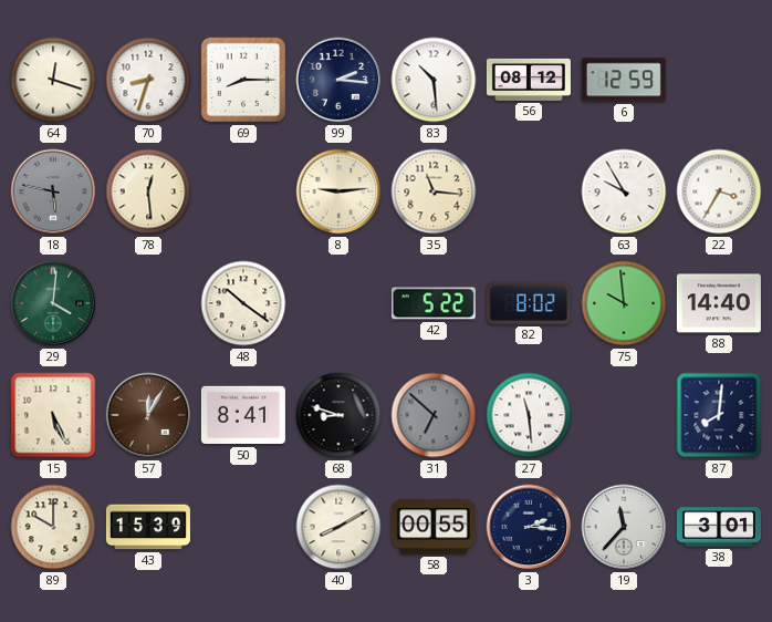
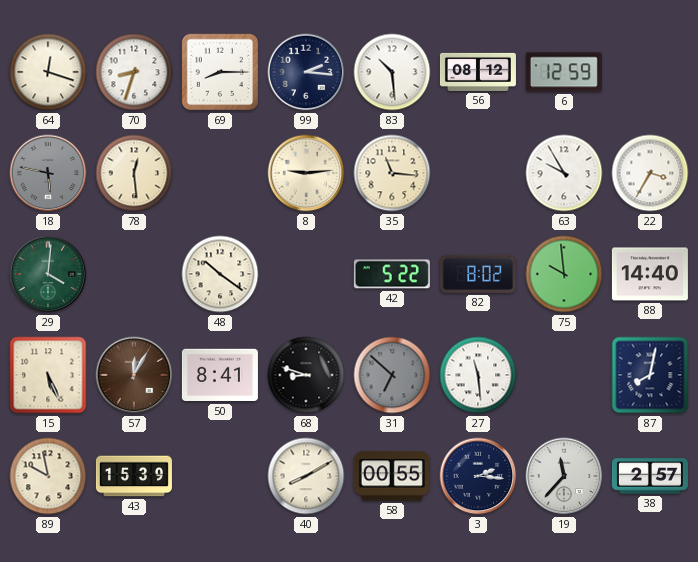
87: 8:01 -> 8:02 (650, 375)
89: 10:00 -> 9:58 (48, 476)
38: 3:01 -> 2:57 (650, 476)
